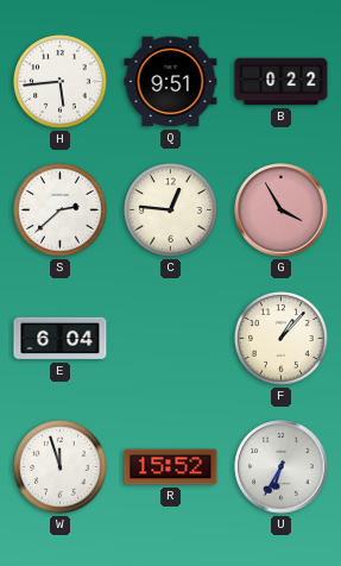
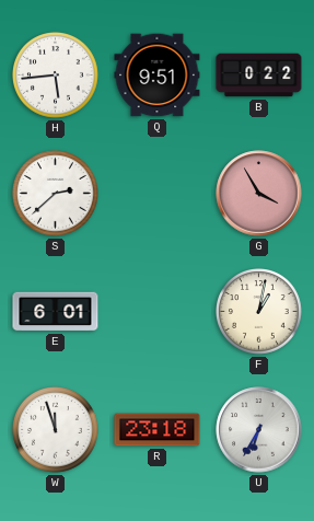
C: 12:46 -> none (171, 210)
E: 6:04 -> 6:01 (56, 312)
F: 1:07 -> 1:02 (259, 312)
R: 15:52 -> 23:18 (158, 430)
